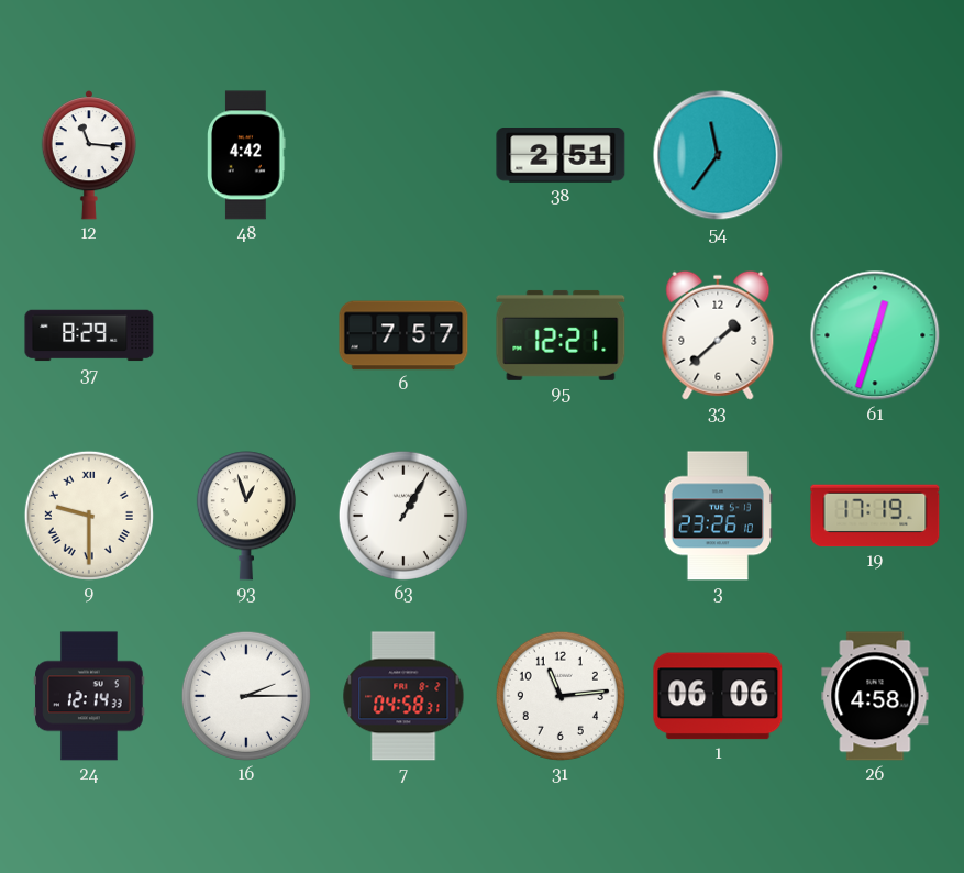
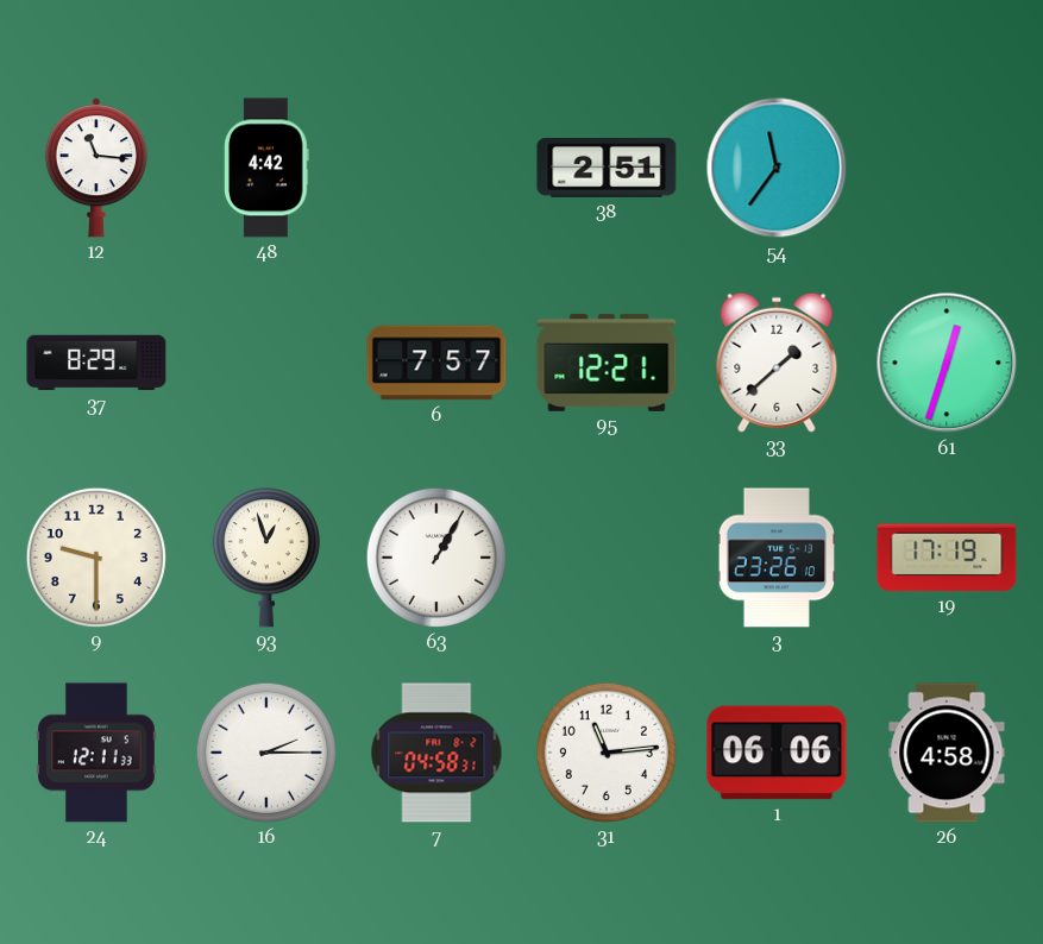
9 numerals: Roman -> Arabic (96, 558)
24: 12:14 -> 12:11 (96, 753)
